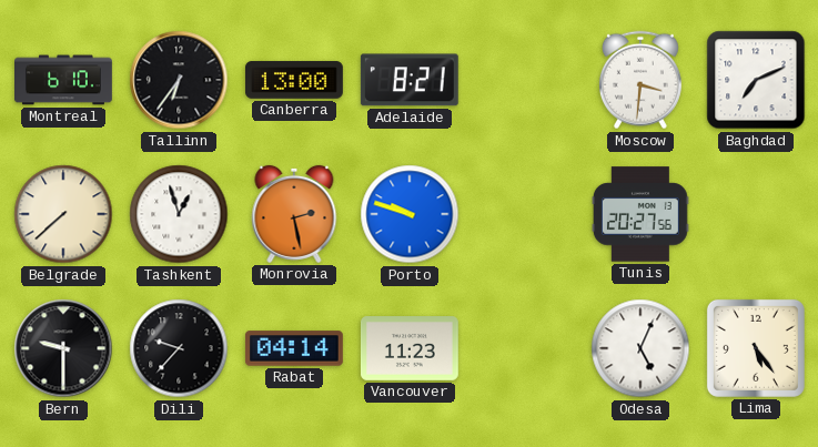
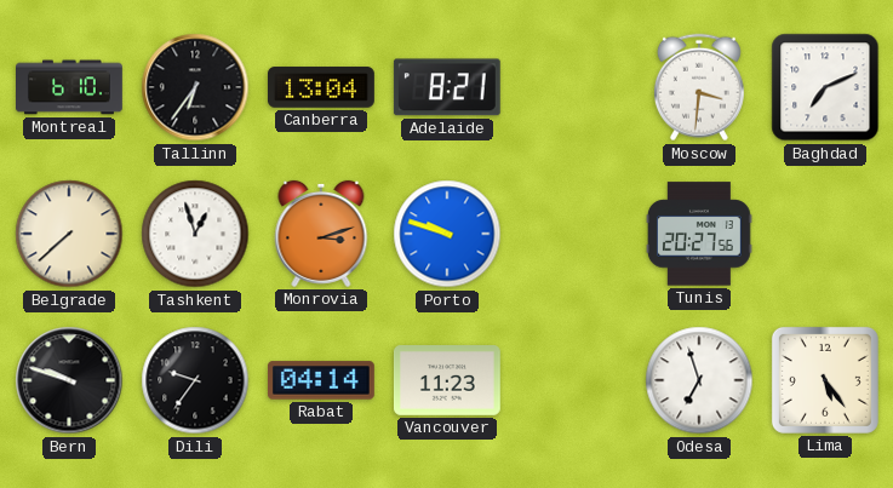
Canberra: 13:00 -> 13:04 (321, 87)
Monrovia: 2:28 -> 3:12 (321, 234)
Bern: 9:30 -> 9:48 (69, 380)
Dili: 9:37 -> 9:36 (195, 380)
Odesa: 5:04 -> 6:57 (699, 380)
